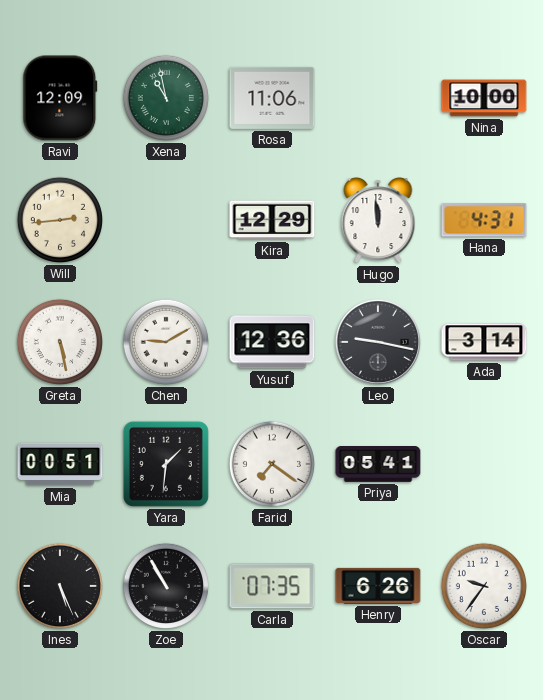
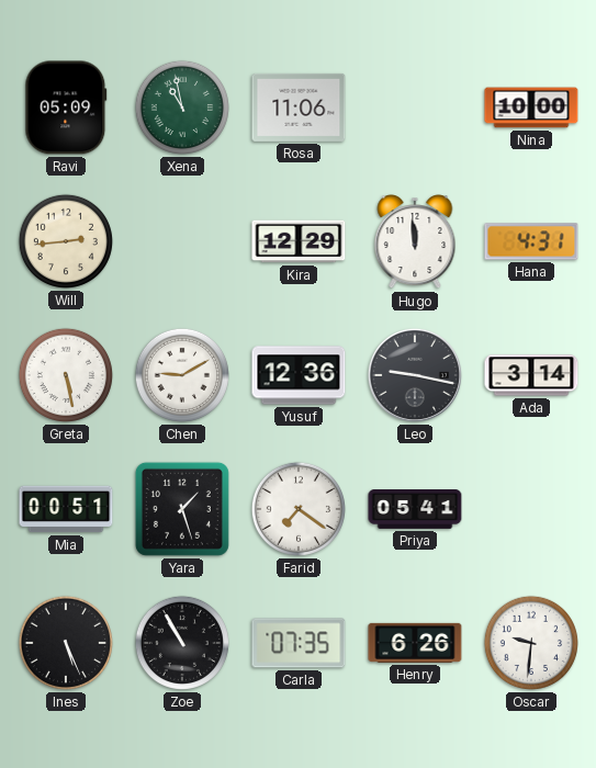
Ravi: 12:09 -> 05:09 (66, 108)
Yara: 1:31 -> 1:27 (182, 509)
Oscar: 9:36 -> 9:31 (531, 643)
